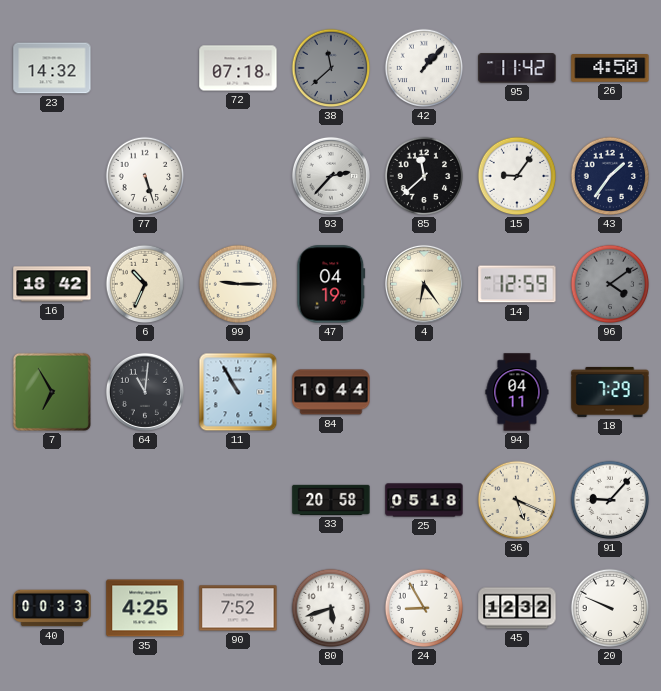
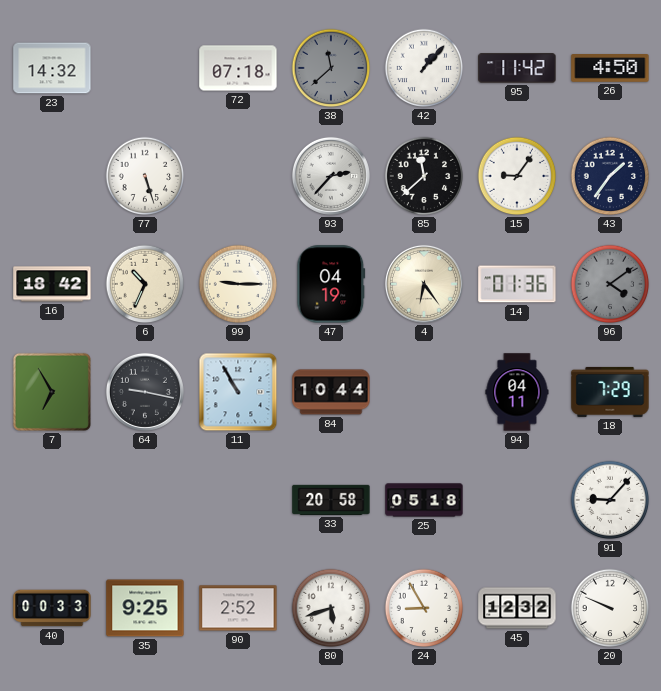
14: 12:59 -> 01:36 (517, 284)
64: 11:01 -> 9:17 (145, 392)
36: 5:19 -> none (517, 500)
35: 4:25 -> 9:25 (145, 608)
90: 7:52 -> 2:52 (238, 608)
